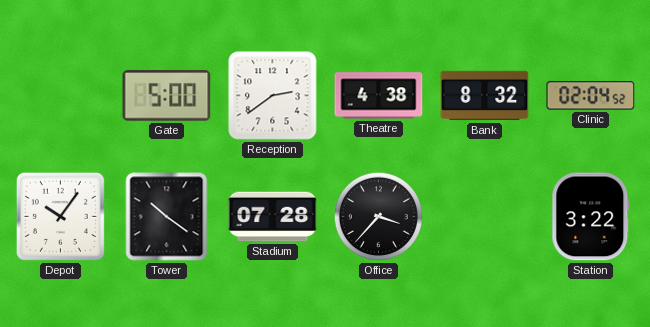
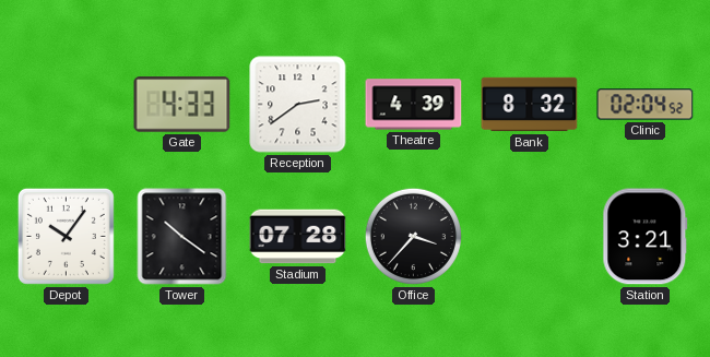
Gate: 5:00 -> 4:33 (182, 105)
Theatre: 4:38 -> 4:39 (414, 105)
Station: 3:22 -> 3:21 (646, 237)
